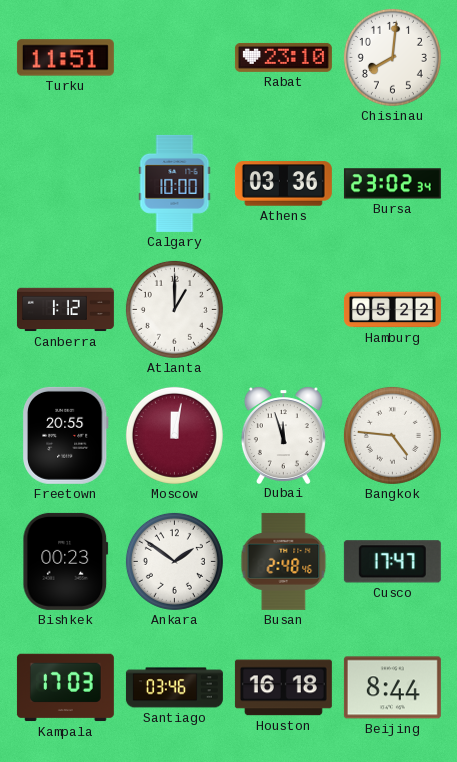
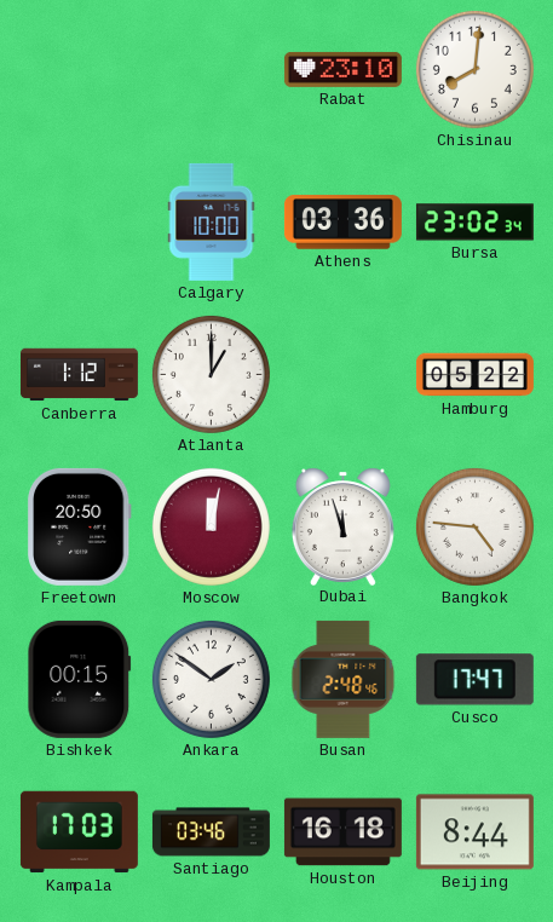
Turku: 11:51 -> none (65, 58)
Freetown: 20:55 -> 20:50 (79, 526)
Bishkek: 00:23 -> 00:15 (80, 679)
